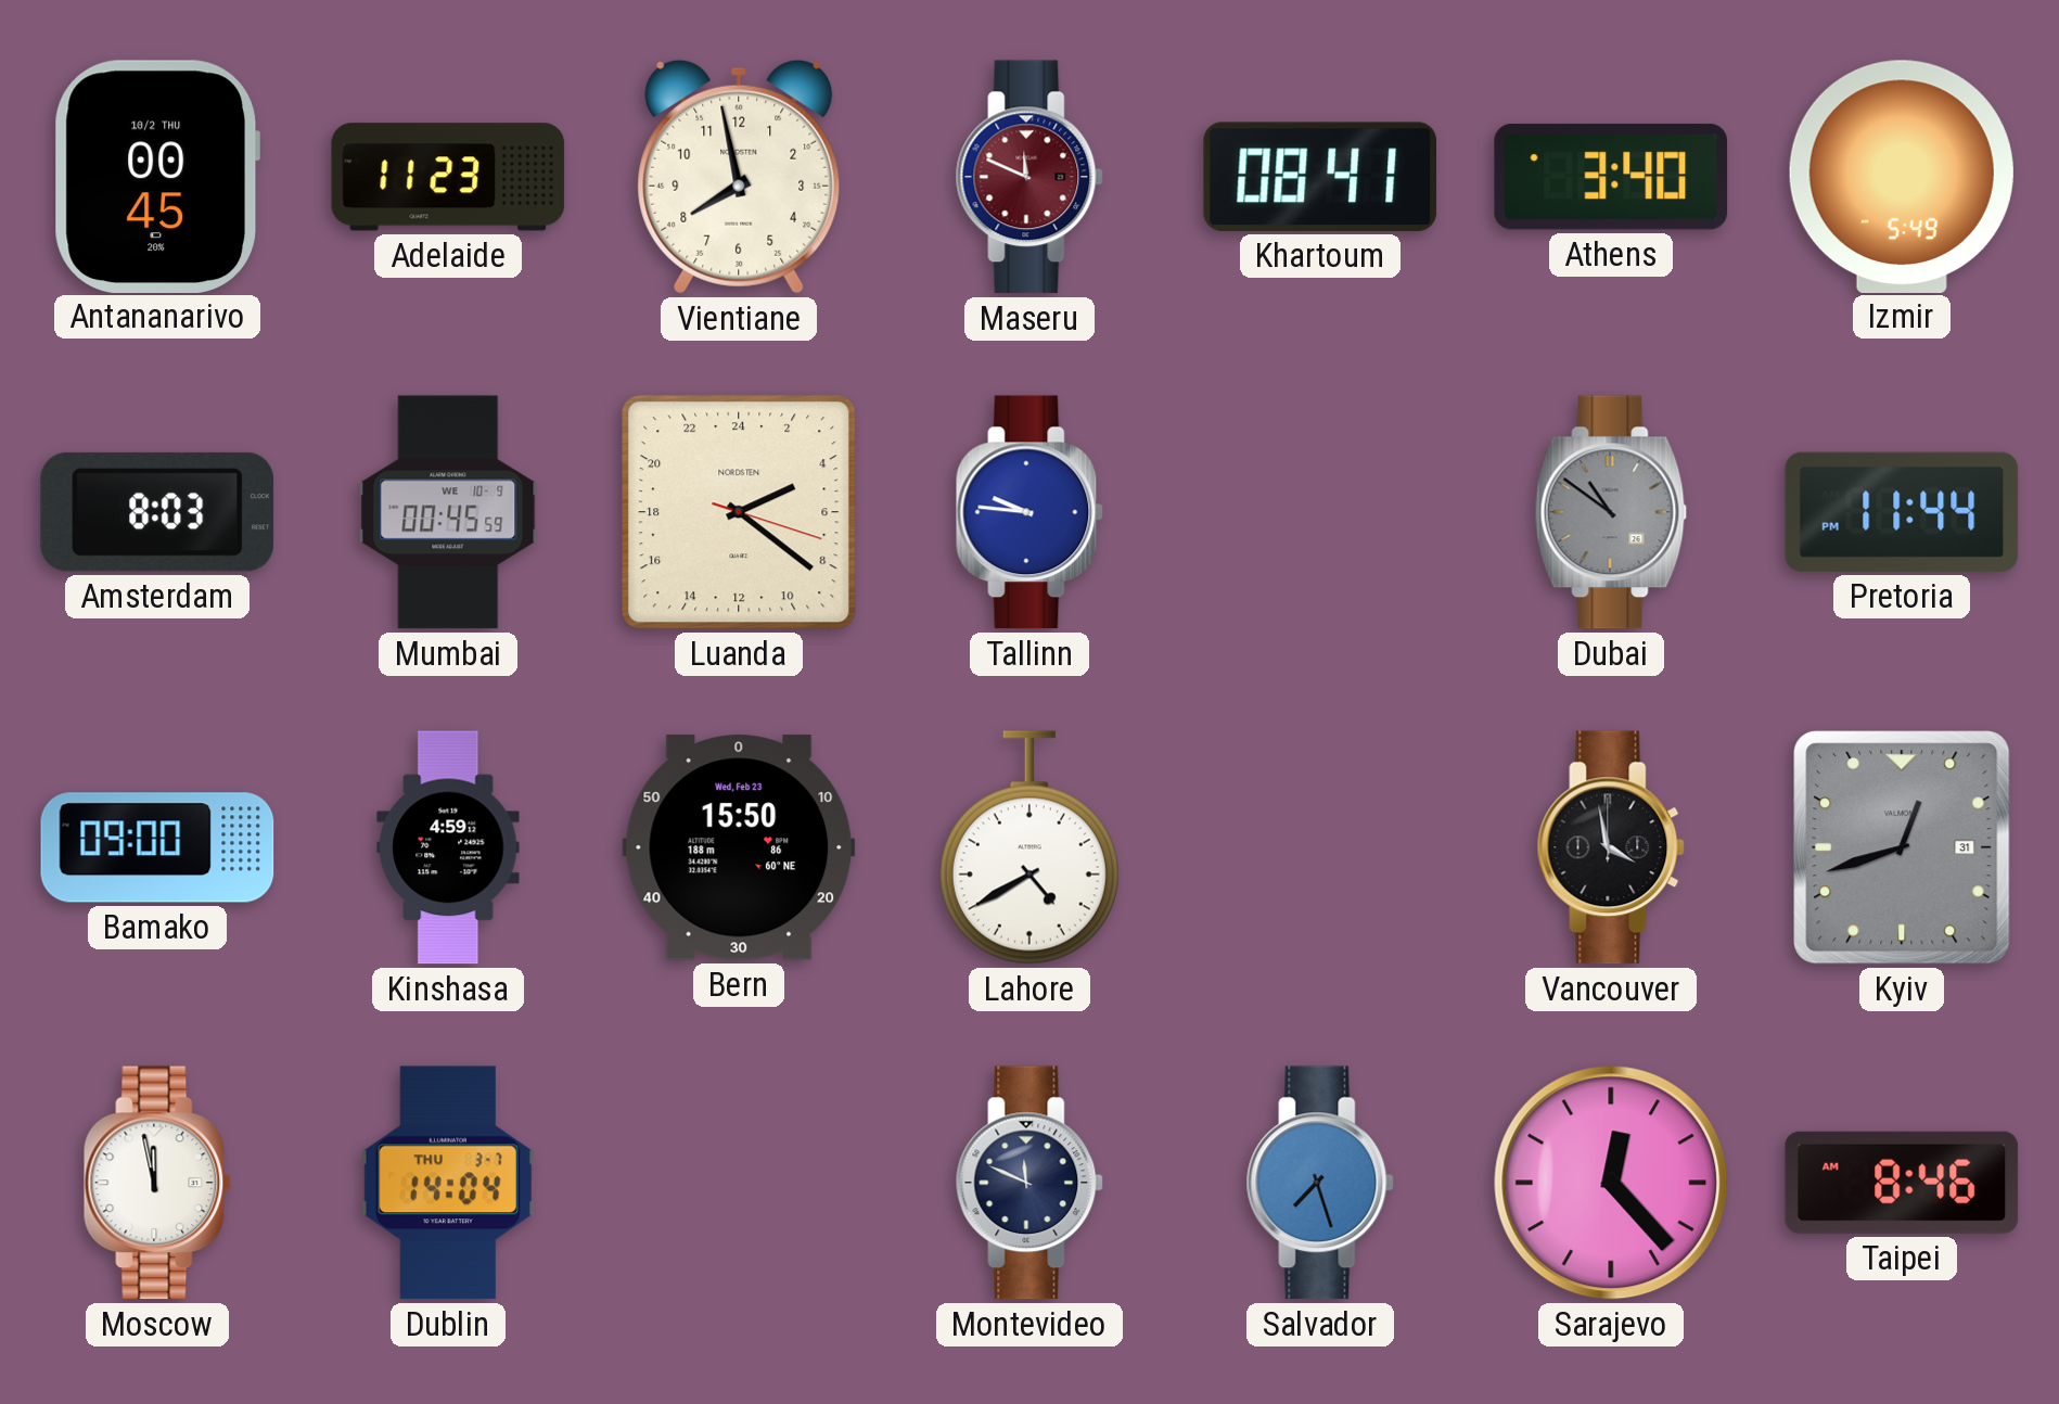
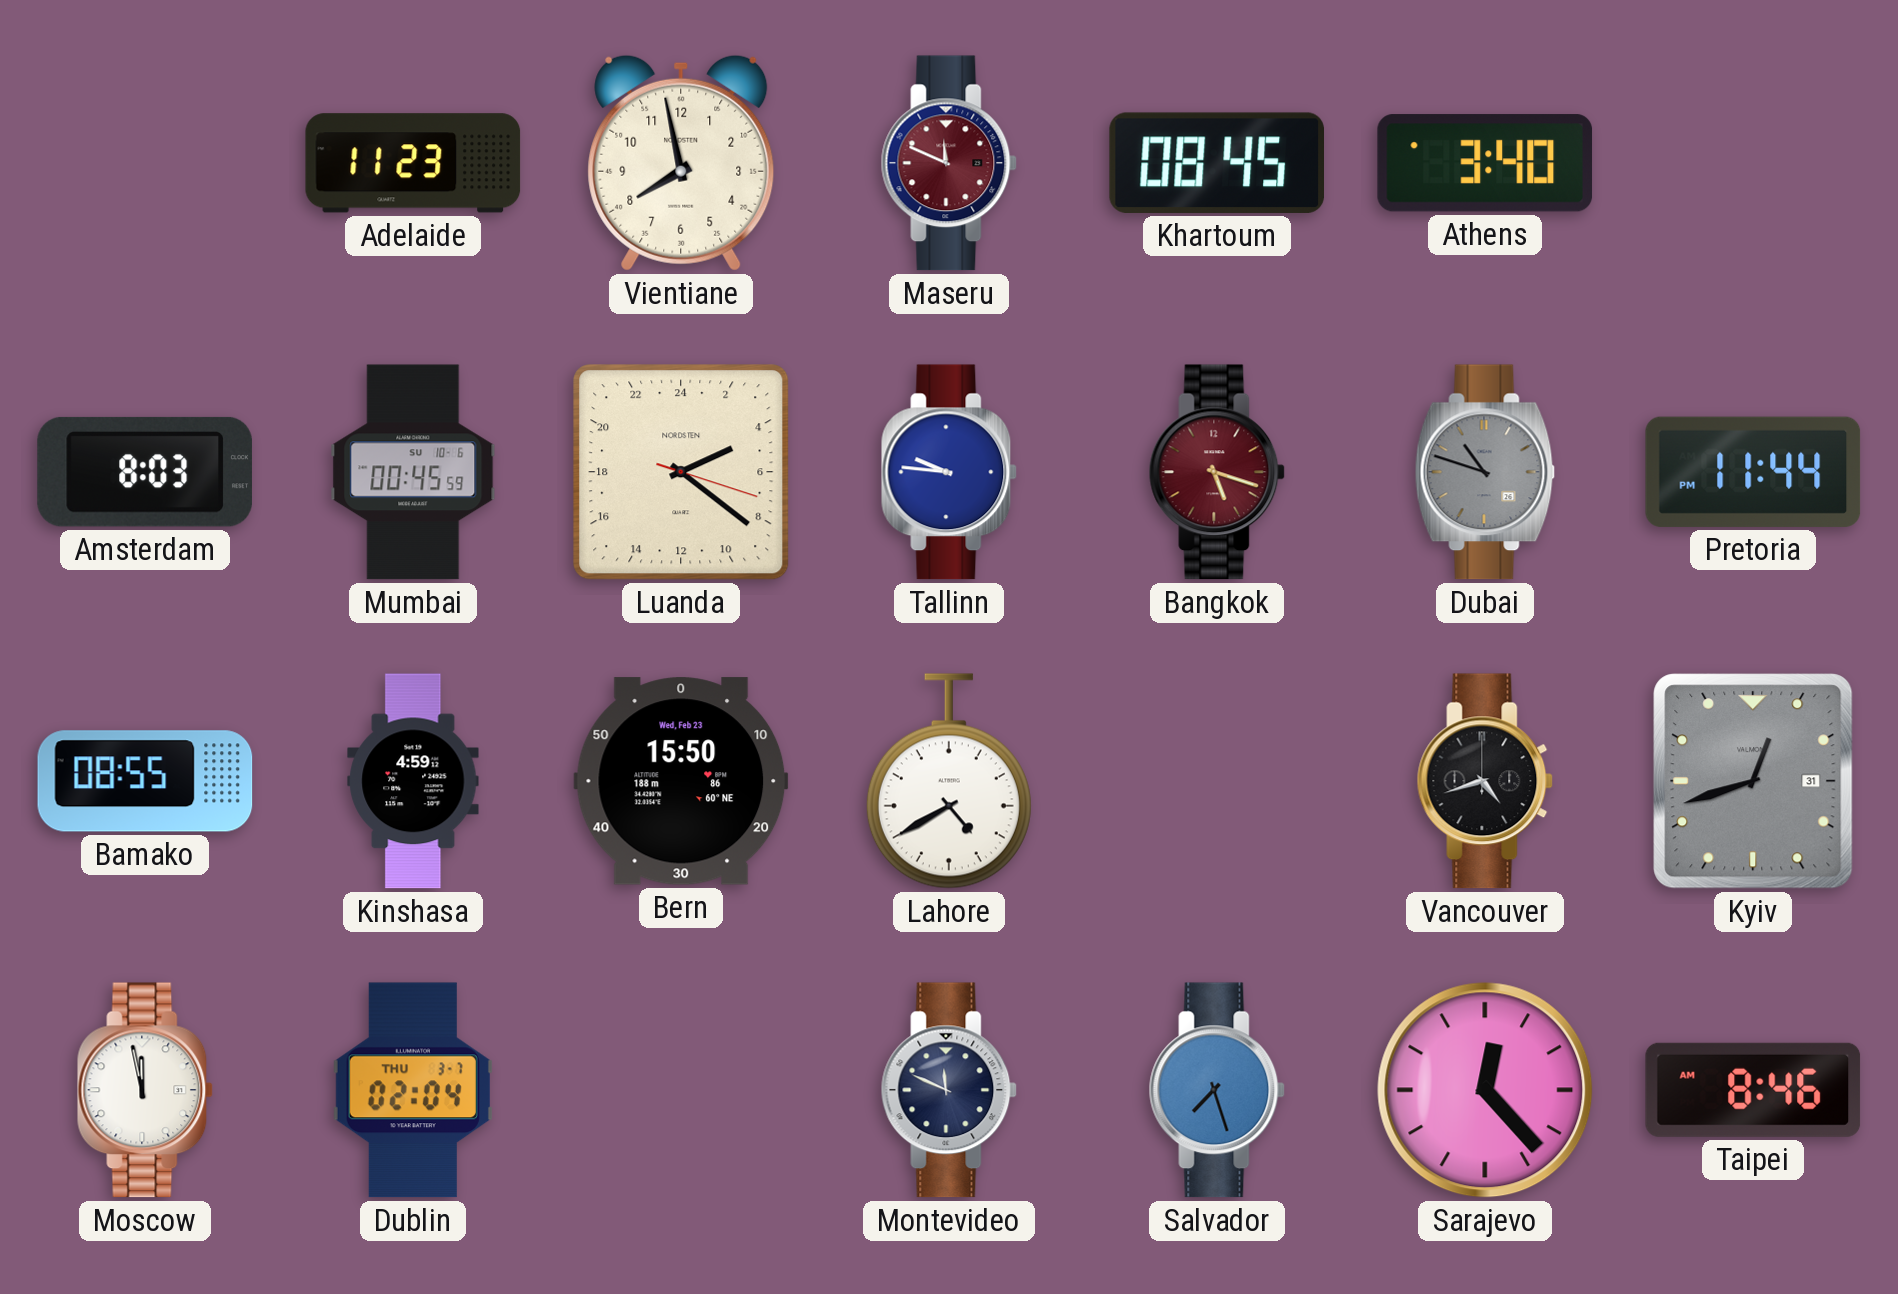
Antananarivo: 00:45 -> none (156, 176)
Khartoum: 08:41 -> 08:45 (1216, 163)
Izmir: 5:49 -> none (1902, 176)
Mumbai date: WE 10-9 -> SU 10-6 (413, 472)
Bangkok: none -> 5:18 (1217, 472)
Dubai: 10:51 -> 10:48 (1485, 472)
Bamako: 09:00 -> 08:55 (145, 781)
Vancouver: 3:58 -> 4:42 (1485, 781)
Dublin: 14:04 -> 02:04 (413, 1090)
